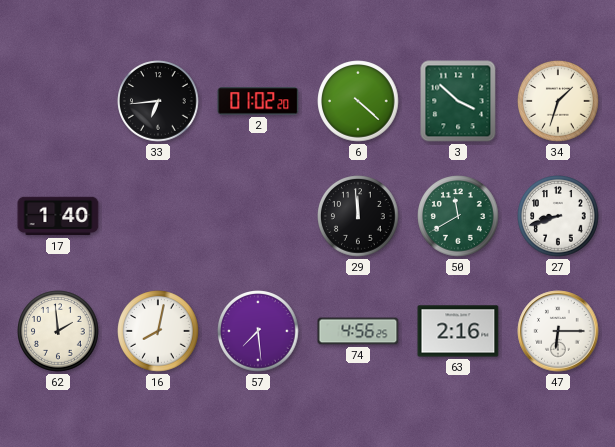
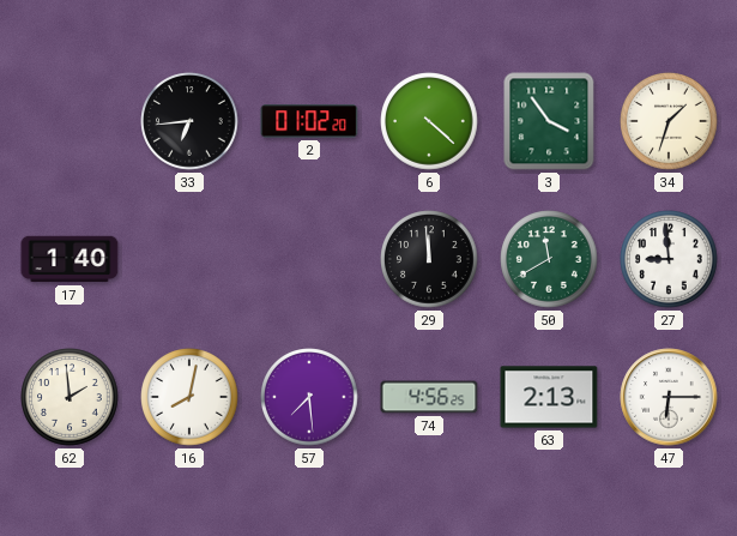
3: 3:52 -> 3:54 (549, 121)
27: 8:42 -> 8:59 (669, 259)
63: 2:16 -> 2:13 (549, 397)
